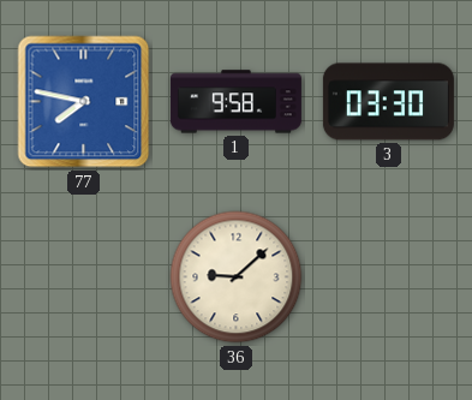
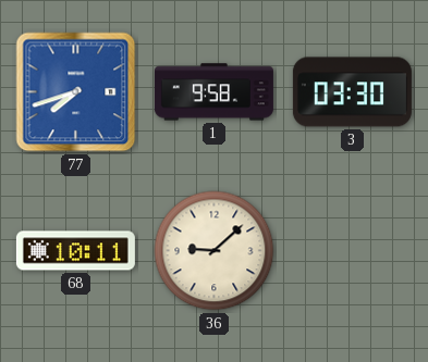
77: 7:47 -> 7:42 (76, 92)
68: none -> 10:11 (75, 251)
